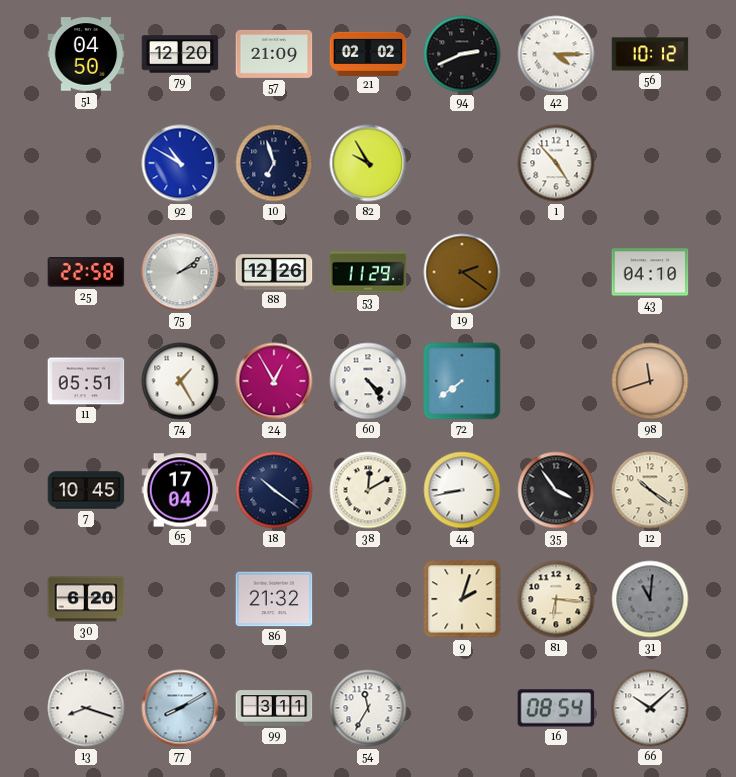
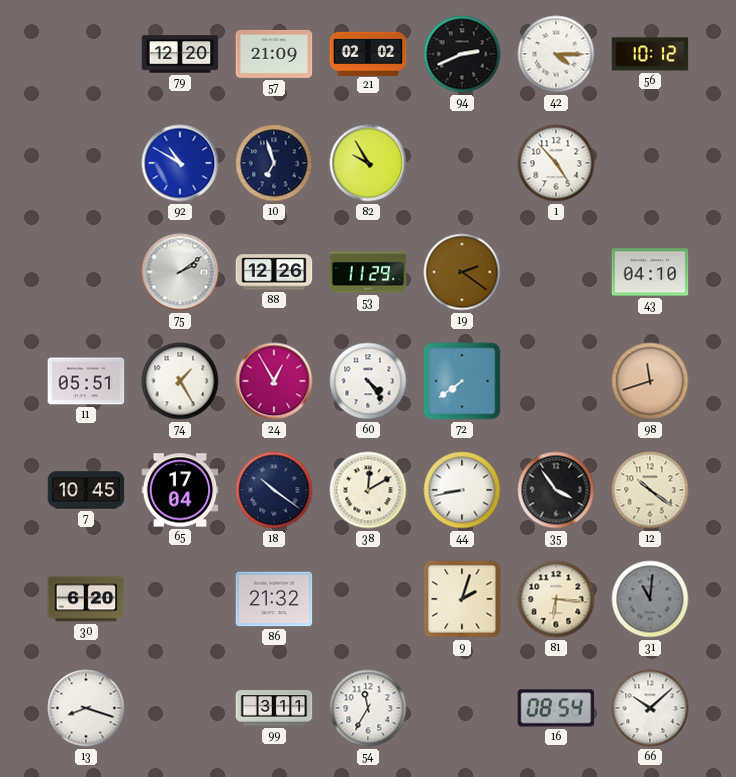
51: 04:50 -> none (86, 54)
25: 22:58 -> none (86, 272)
77: 8:10 -> none (180, 708)
